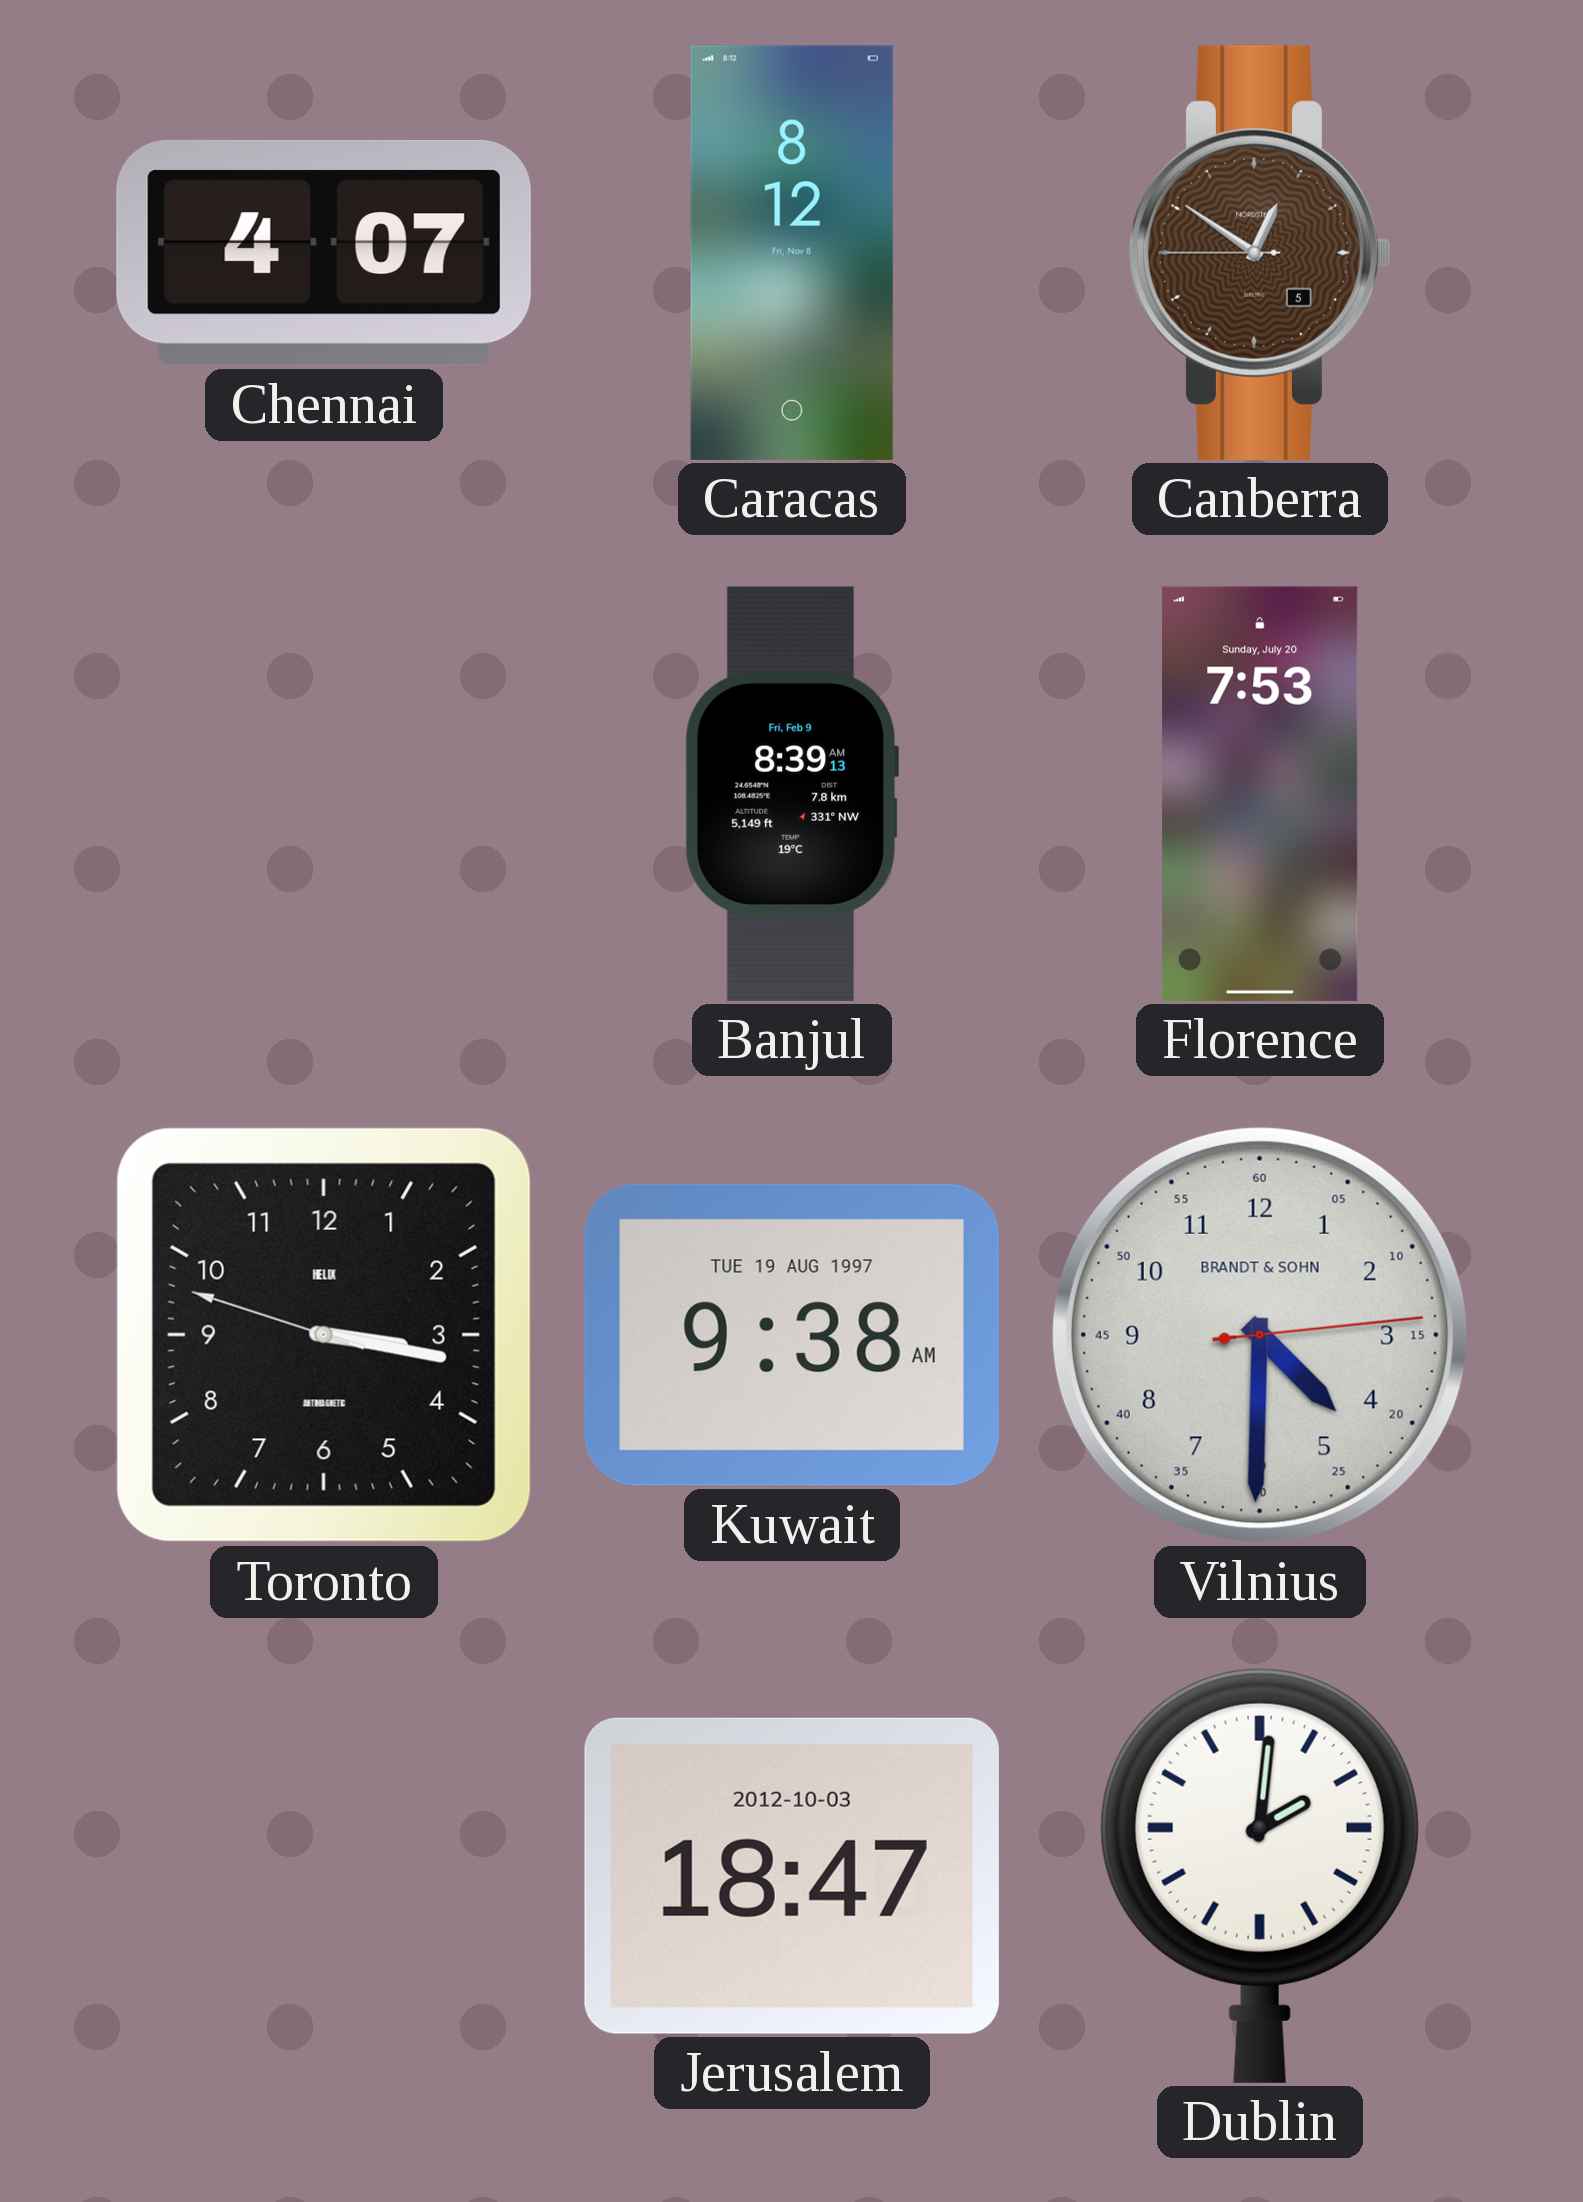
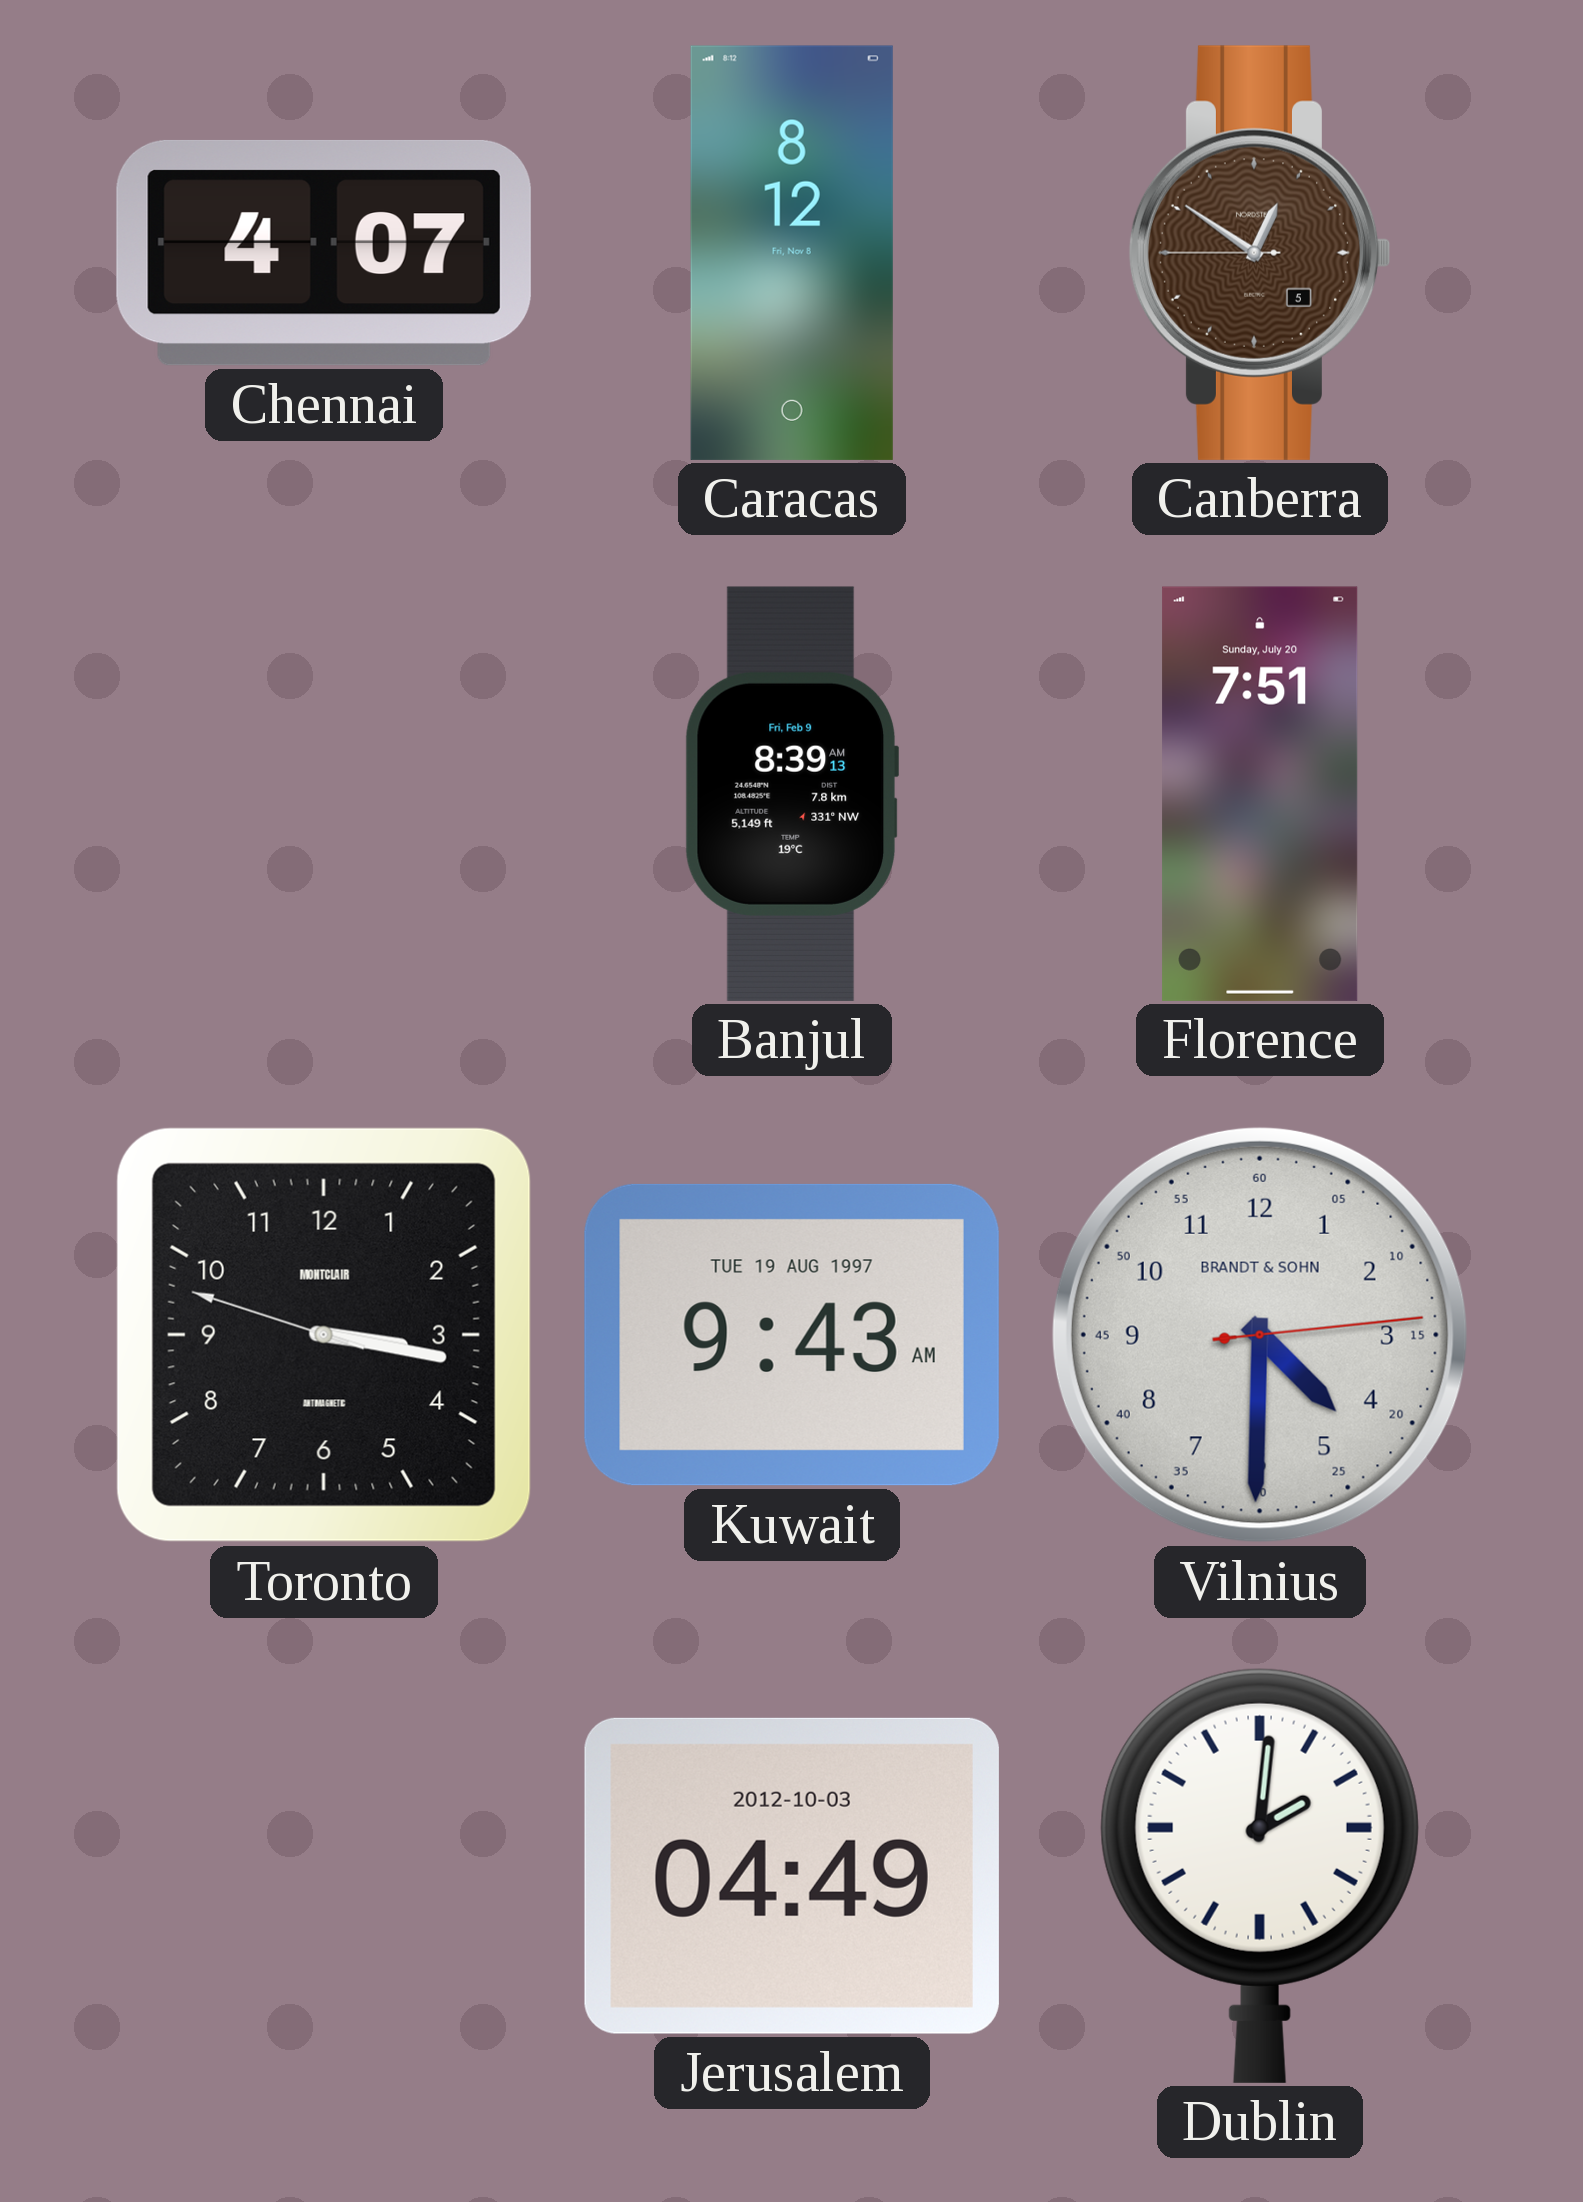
Florence: 7:53 -> 7:51 (1260, 794)
Toronto brand: HELIX -> MONTCLAIR (324, 1335)
Kuwait: 9:38 -> 9:43 (792, 1335)
Jerusalem: 18:47 -> 04:49 (792, 1876)
